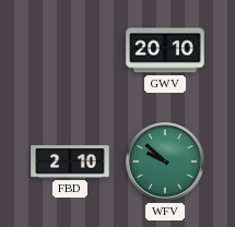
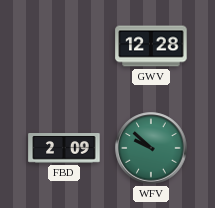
GWV: 20:10 -> 12:28 (151, 46)
FBD: 2:10 -> 2:09 (64, 149)
